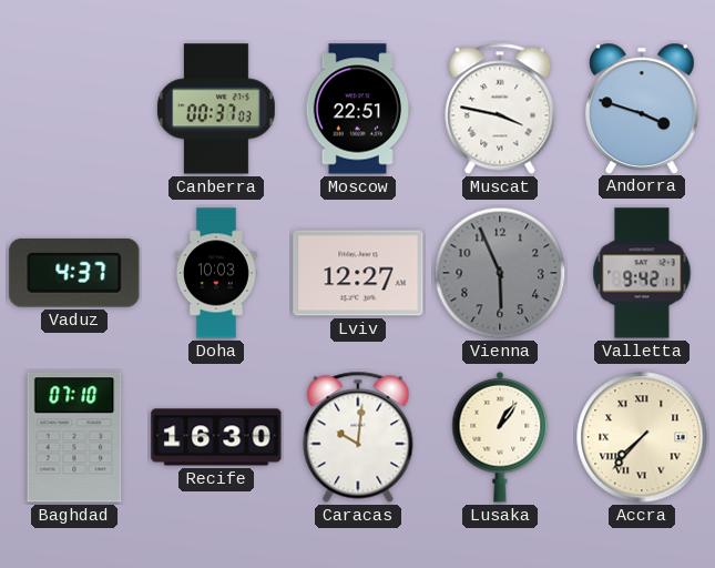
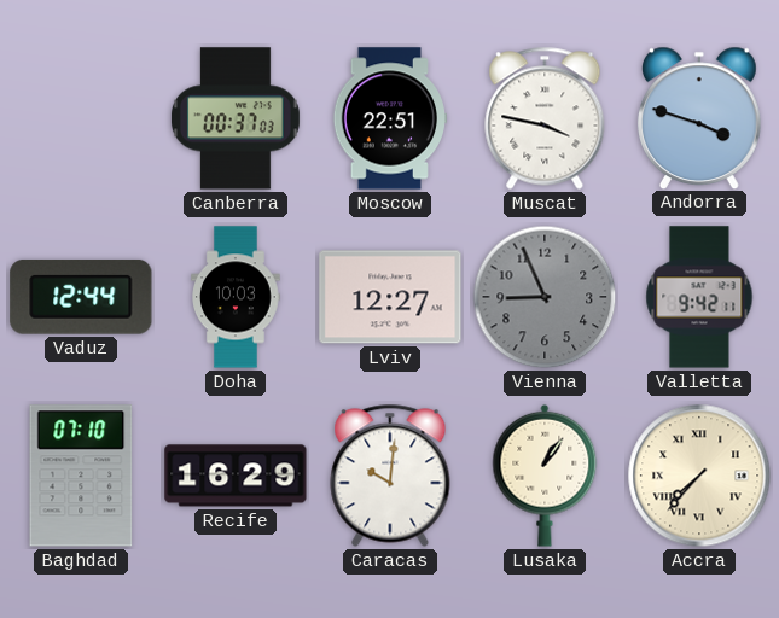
Vaduz: 4:37 -> 12:44 (81, 297)
Vienna: 5:56 -> 8:56 (545, 297)
Recife: 16:30 -> 16:29 (236, 476)
